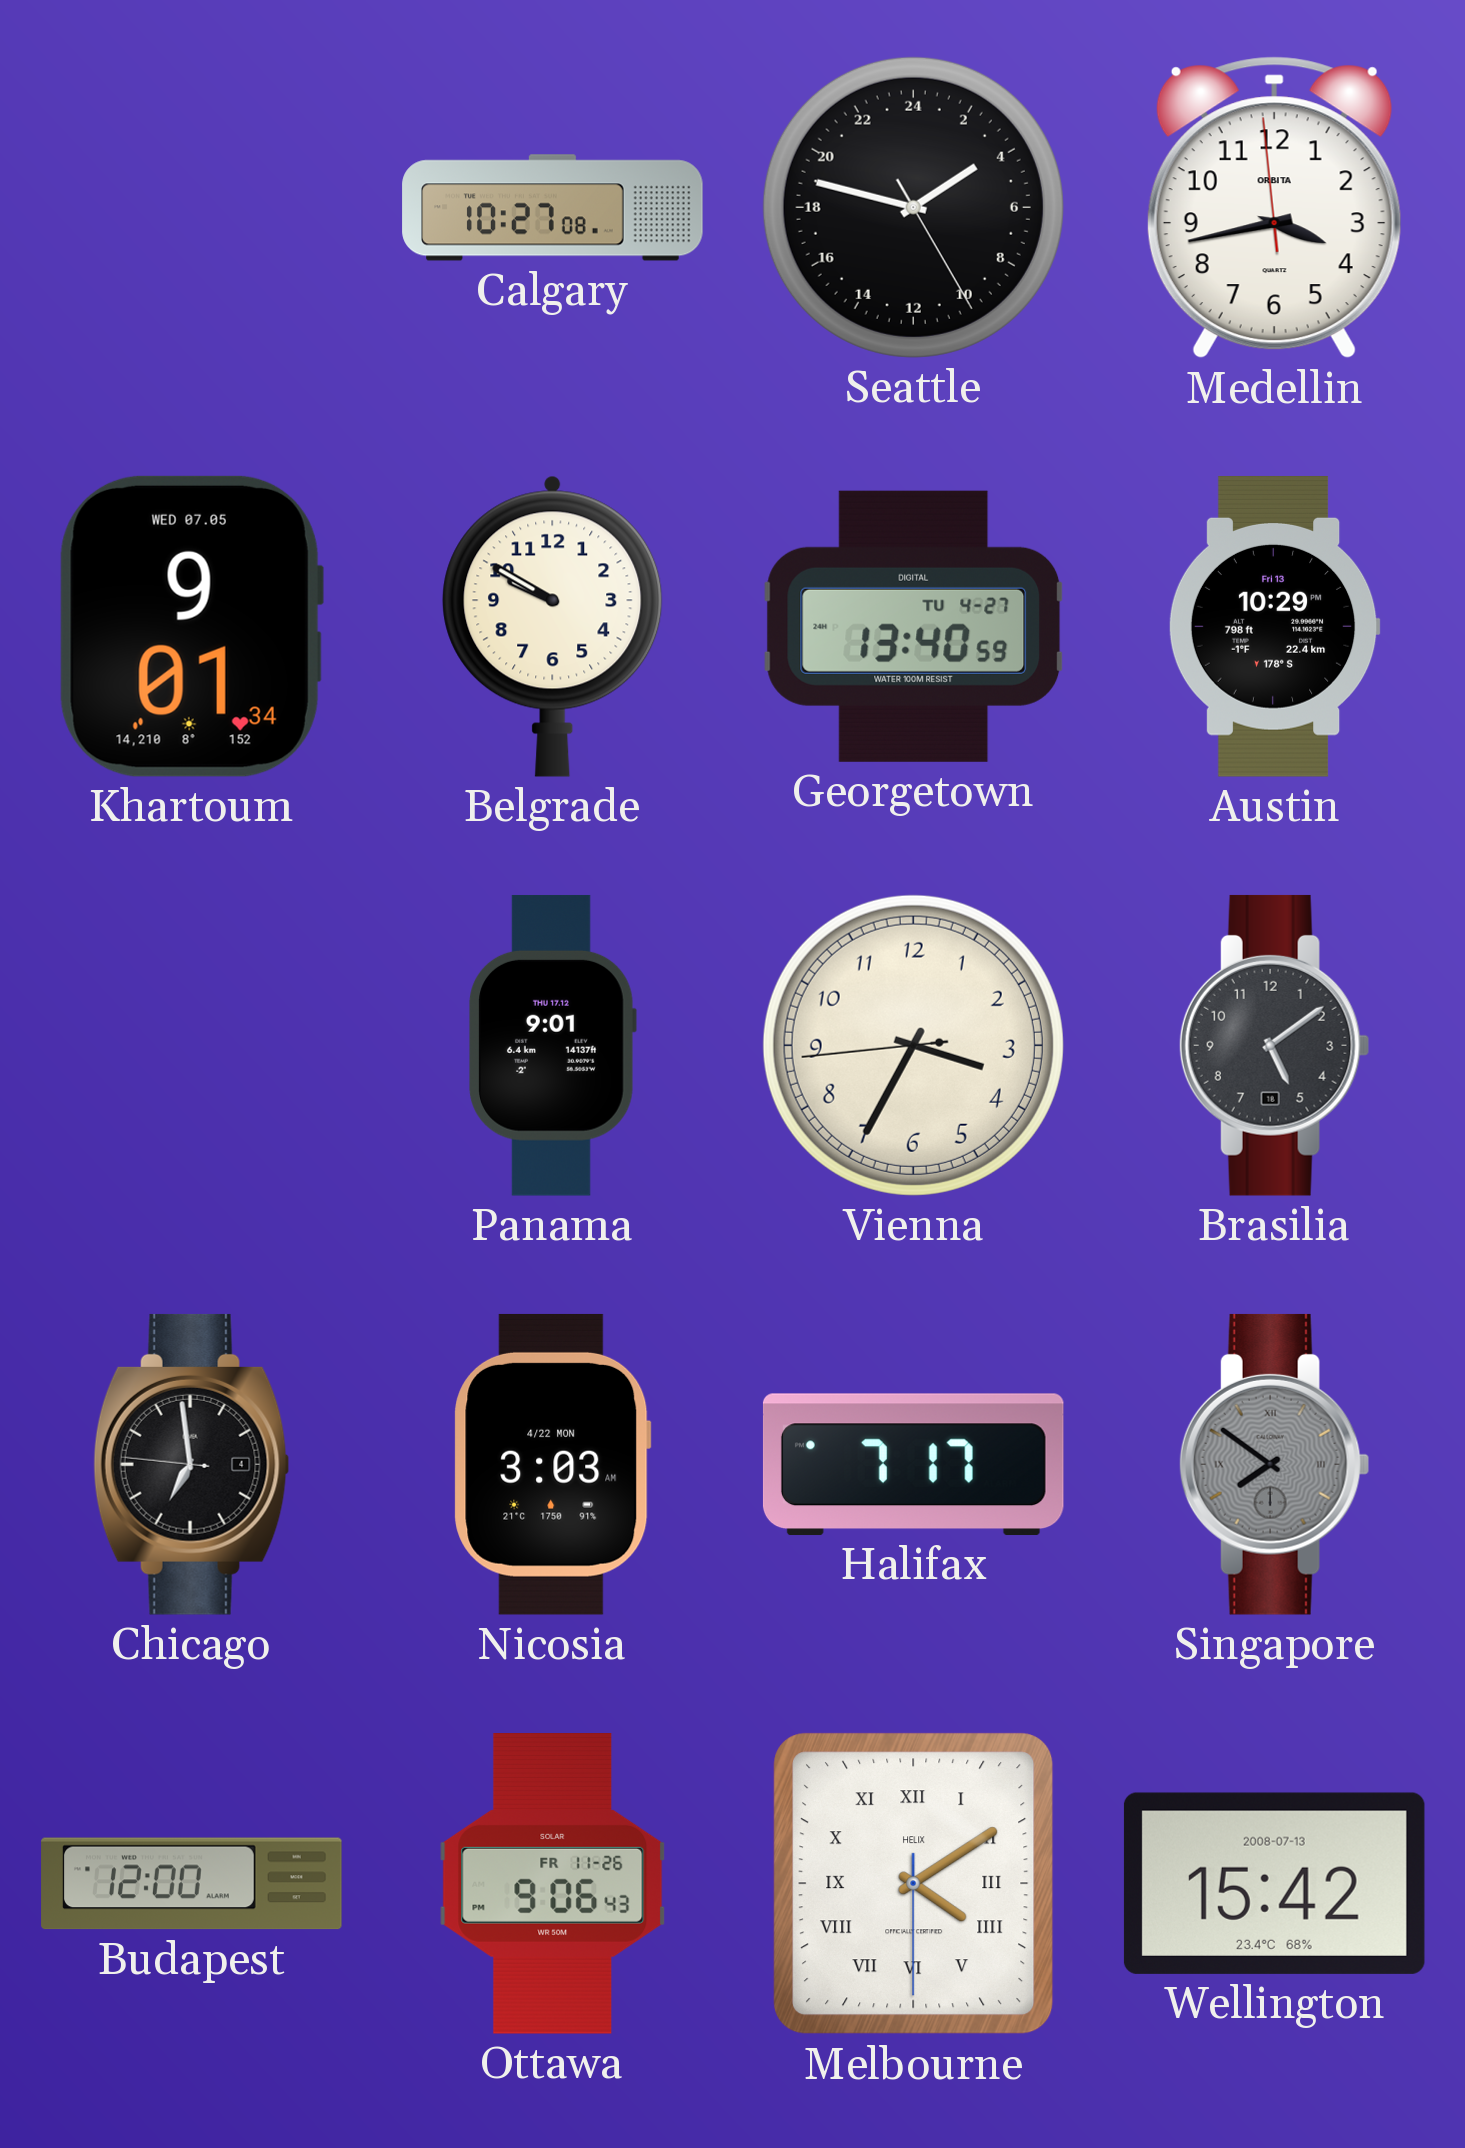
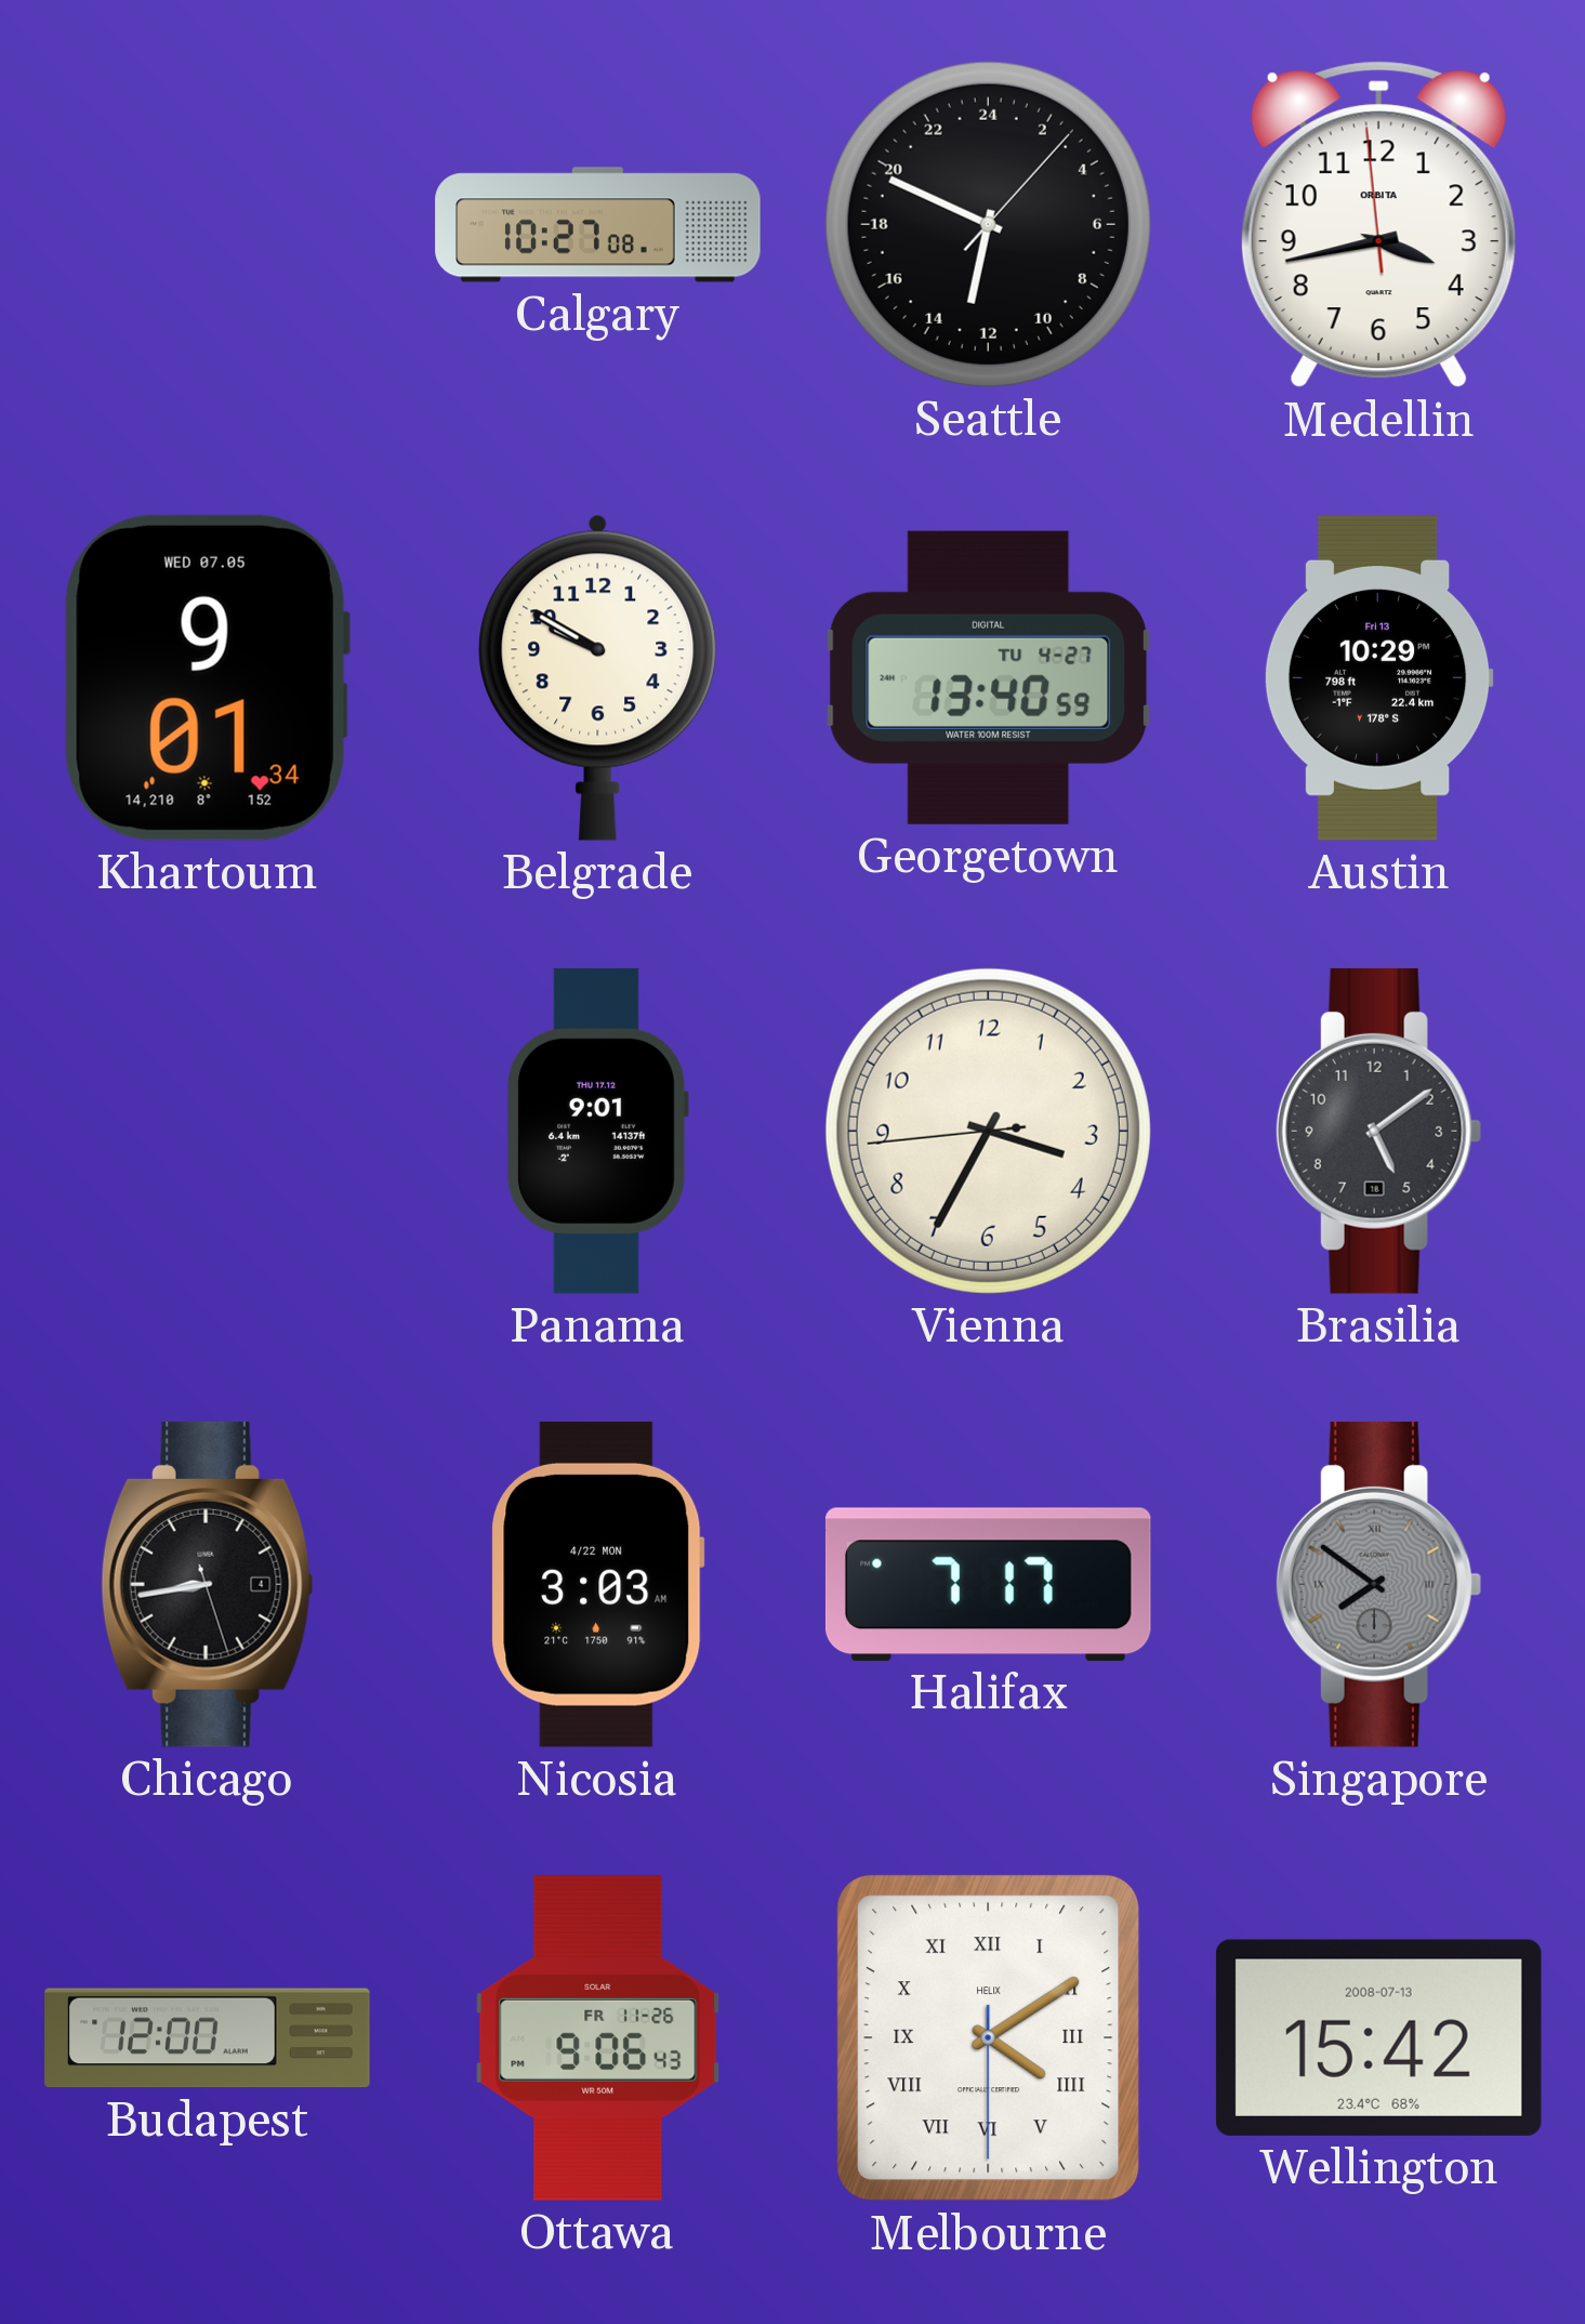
Seattle: 3:47 -> 12:49 (988, 224)
Chicago: 6:58 -> 8:43 (208, 1584)
